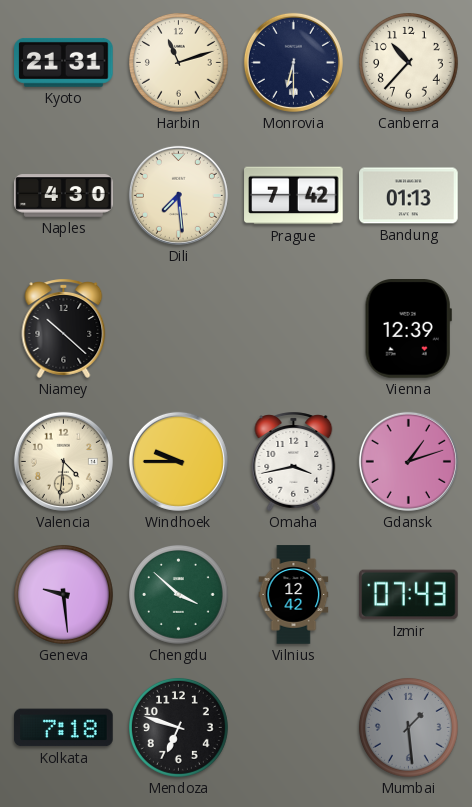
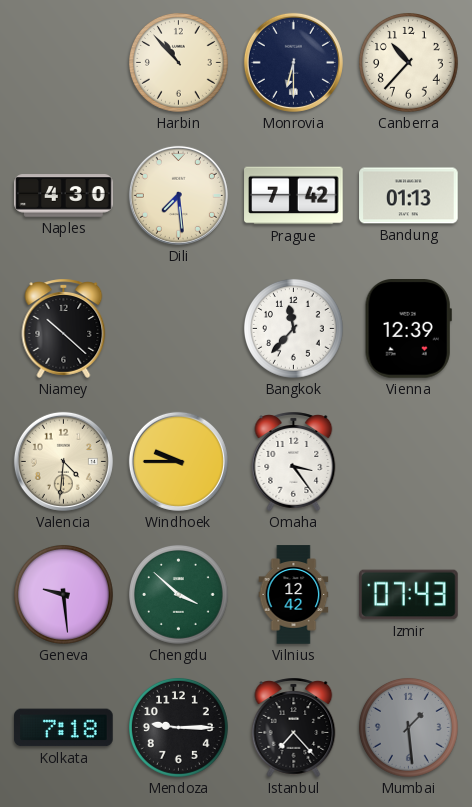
Kyoto: 21:31 -> none (64, 62)
Harbin: 11:12 -> 10:53 (178, 62)
Bangkok: none -> 11:37 (293, 328)
Omaha: 3:43 -> 3:24 (294, 461)
Gdansk: 1:12 -> none (408, 461)
Mendoza: 6:48 -> 9:15 (178, 727)
Istanbul: none -> 7:23 (294, 727)
